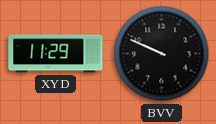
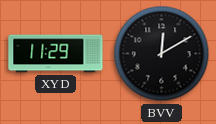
BVV: 9:49 -> 12:10 (162, 54)
